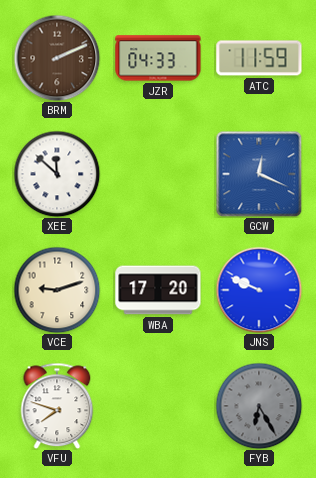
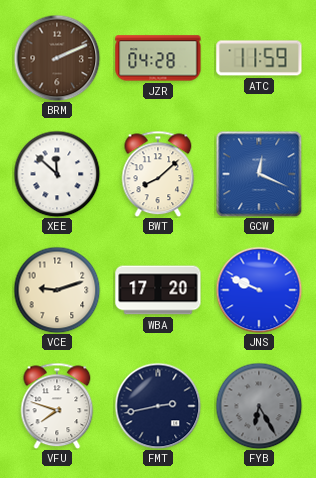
JZR: 04:33 -> 04:28 (158, 58)
BWT: none -> 8:08 (158, 174)
FMT: none -> 2:43 (158, 406)
